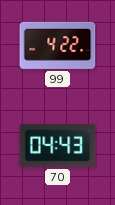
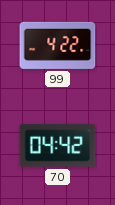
70: 04:43 -> 04:42 (58, 146)
